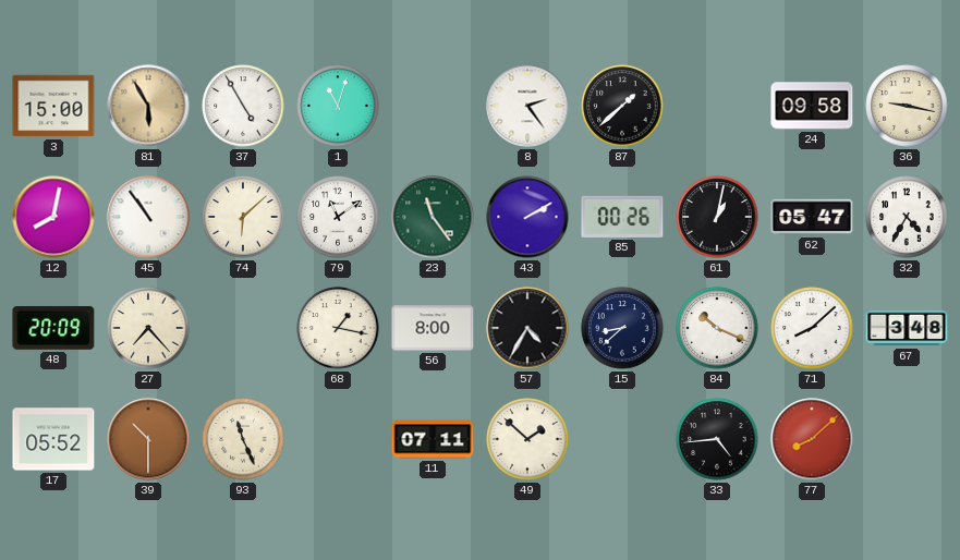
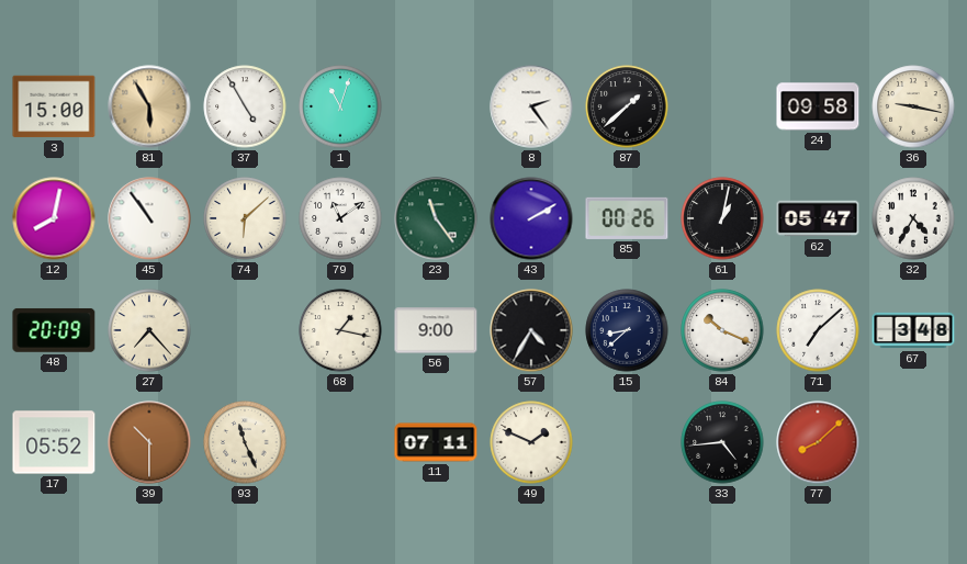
56: 8:00 -> 9:00 (436, 330)
71: 8:08 -> 7:08 (818, 330)
49: 1:52 -> 1:49 (531, 442)
